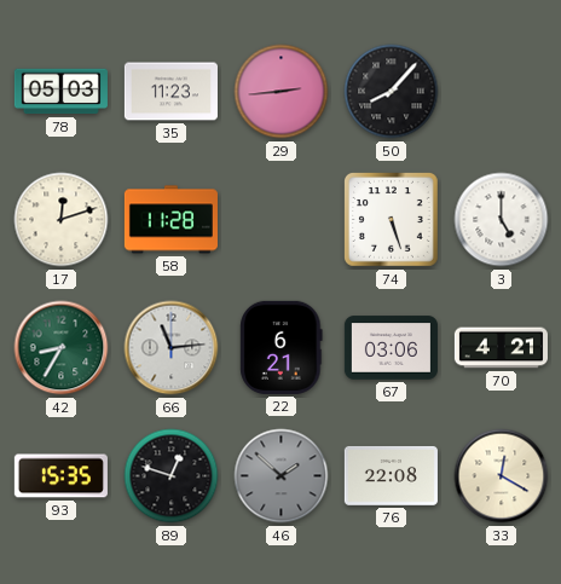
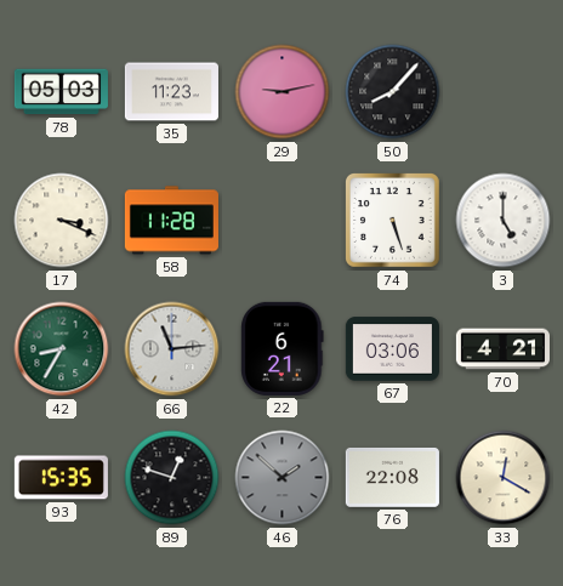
29: 2:44 -> 9:13 (283, 92)
17: 12:12 -> 3:19 (62, 221)
